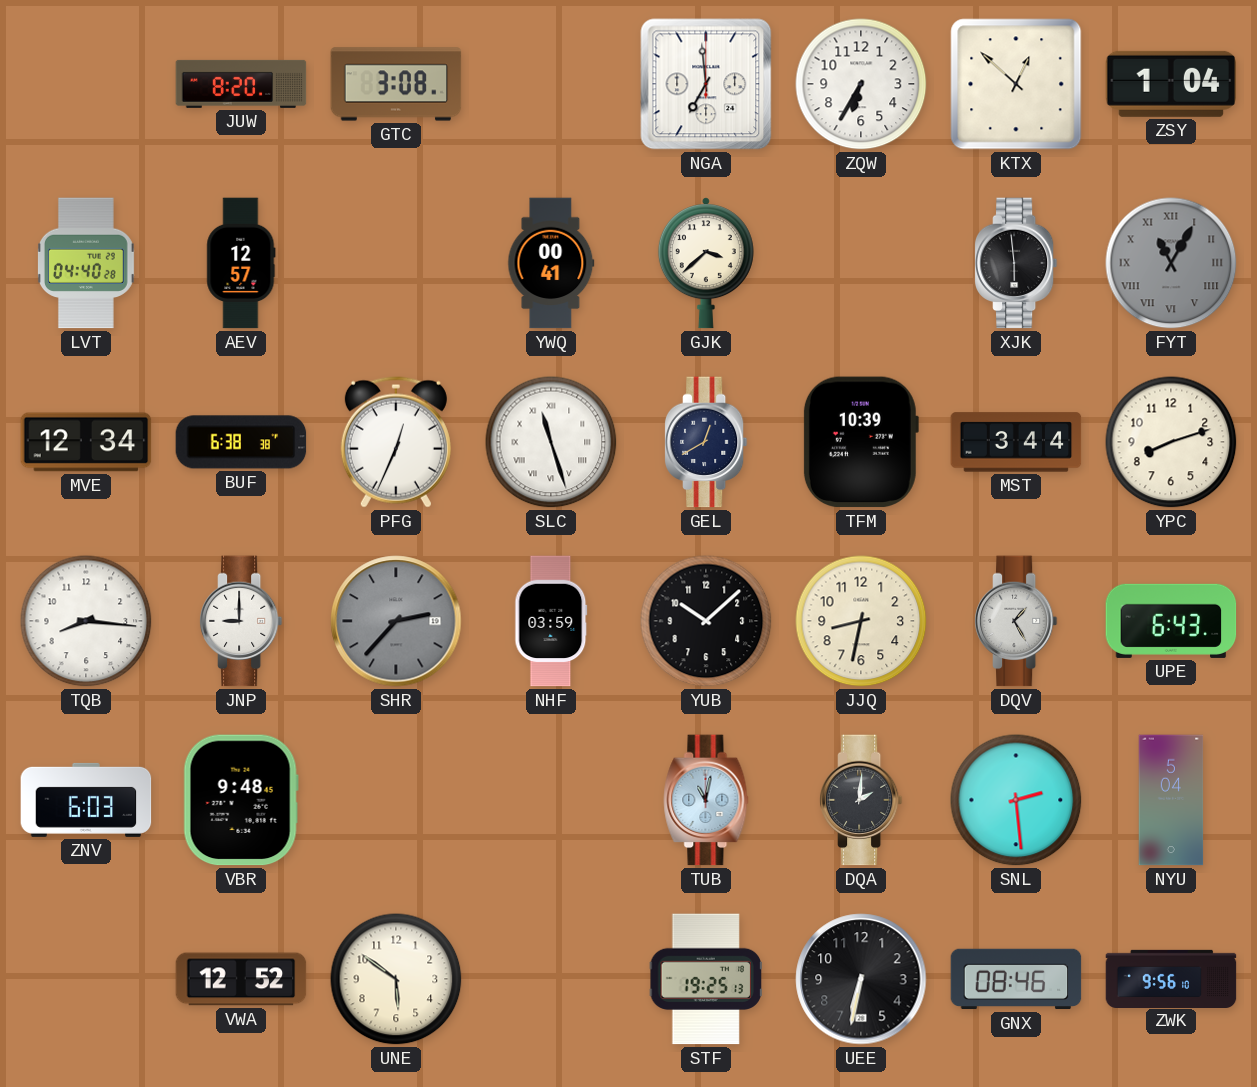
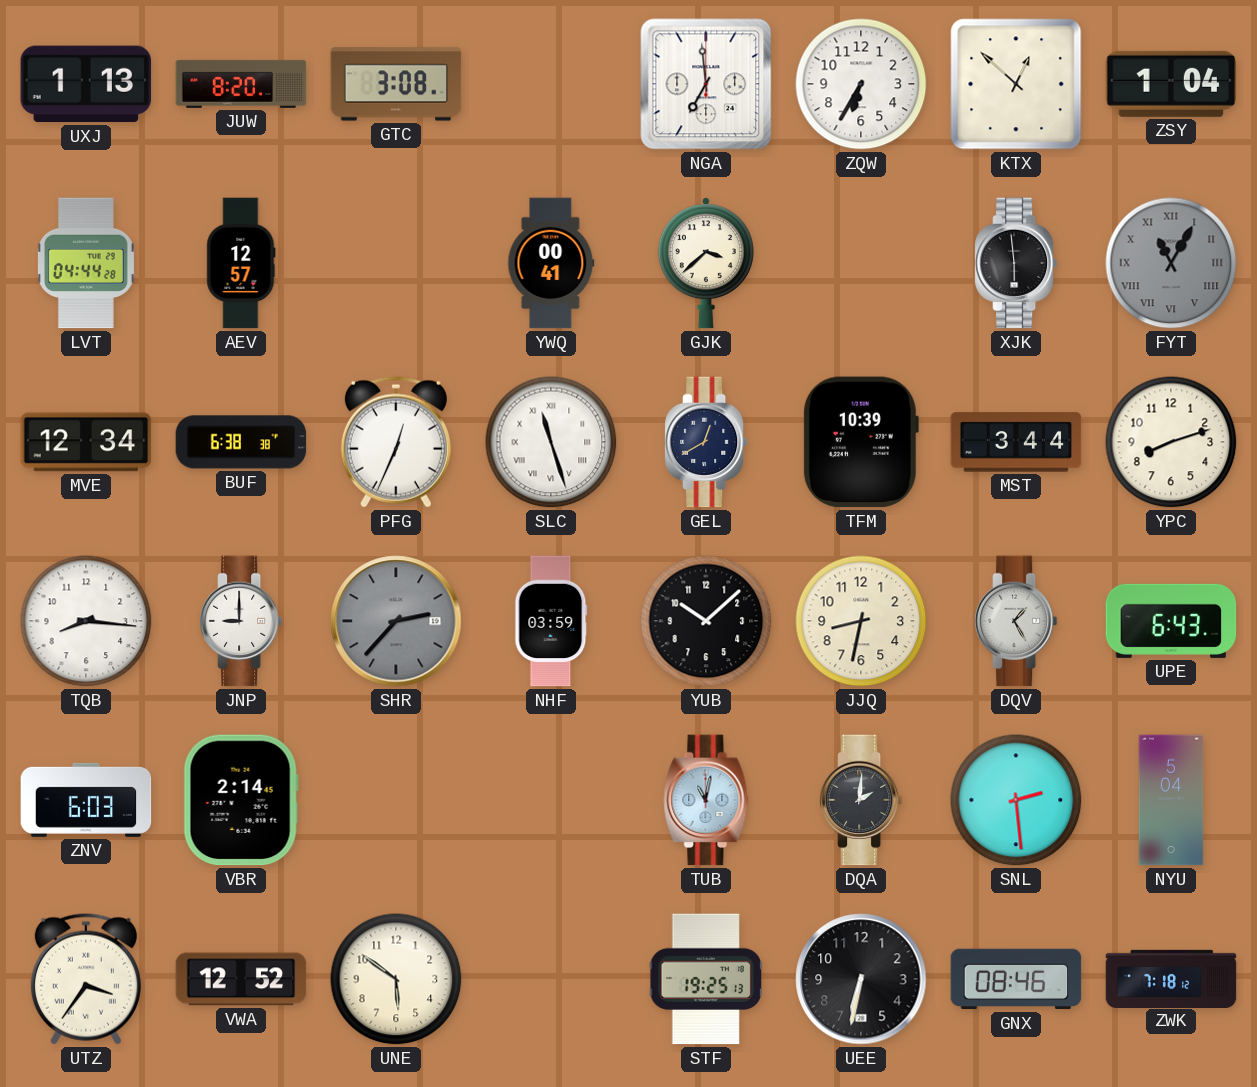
UXJ: none -> 1:13 (86, 84)
LVT: 04:40 -> 04:44 (86, 263)
VBR: 9:48 -> 2:14 (241, 800)
UTZ: none -> 3:36 (86, 979)
ZWK: 9:56 -> 7:18 (1171, 978)
